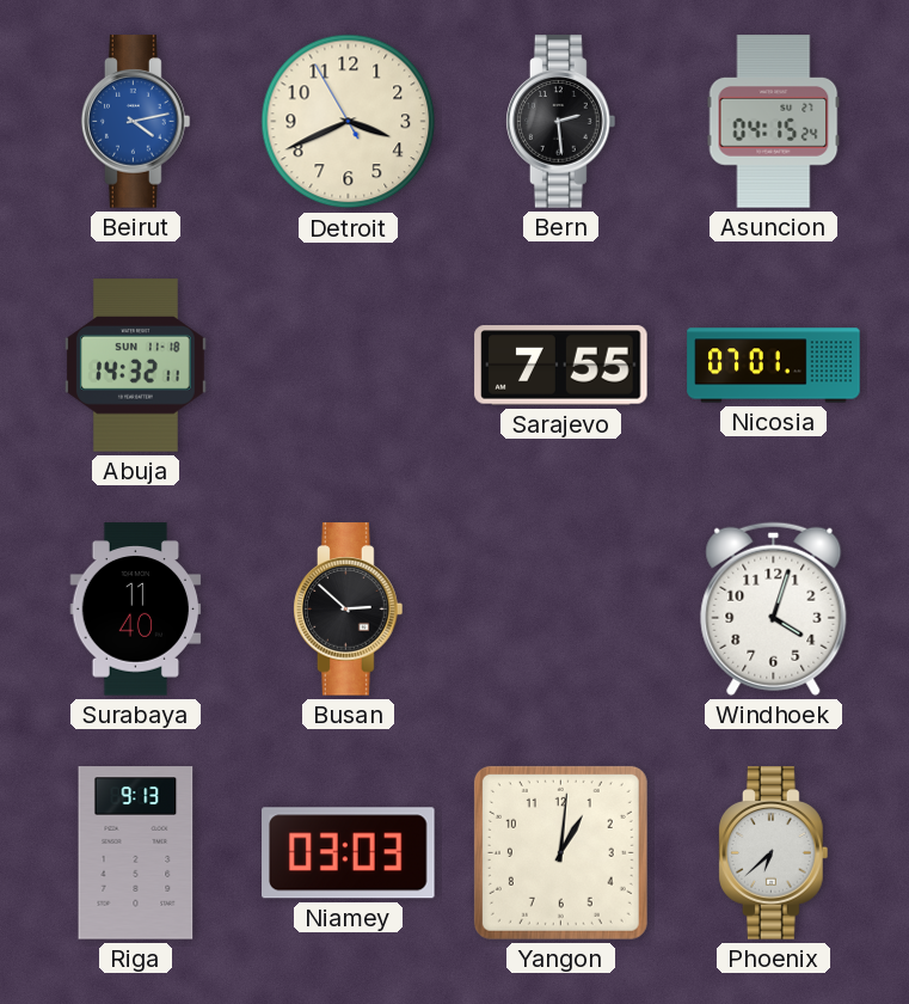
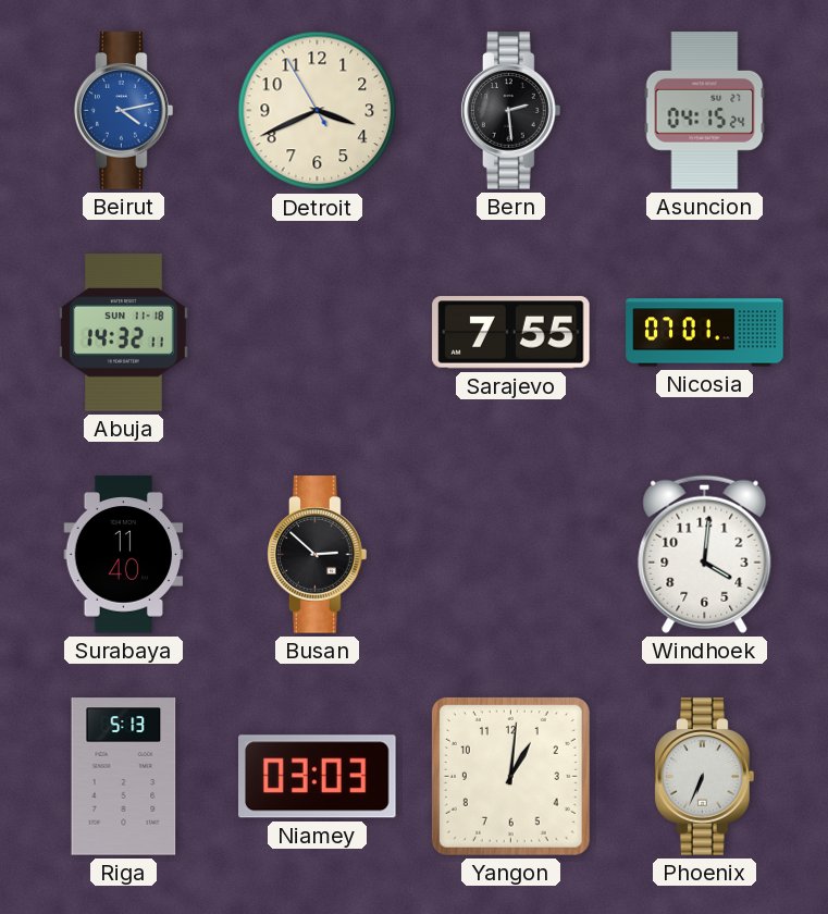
Windhoek: 4:03 -> 4:01 (705, 554)
Riga: 9:13 -> 5:13 (124, 777)
Phoenix: 6:38 -> 6:34 (705, 777)
